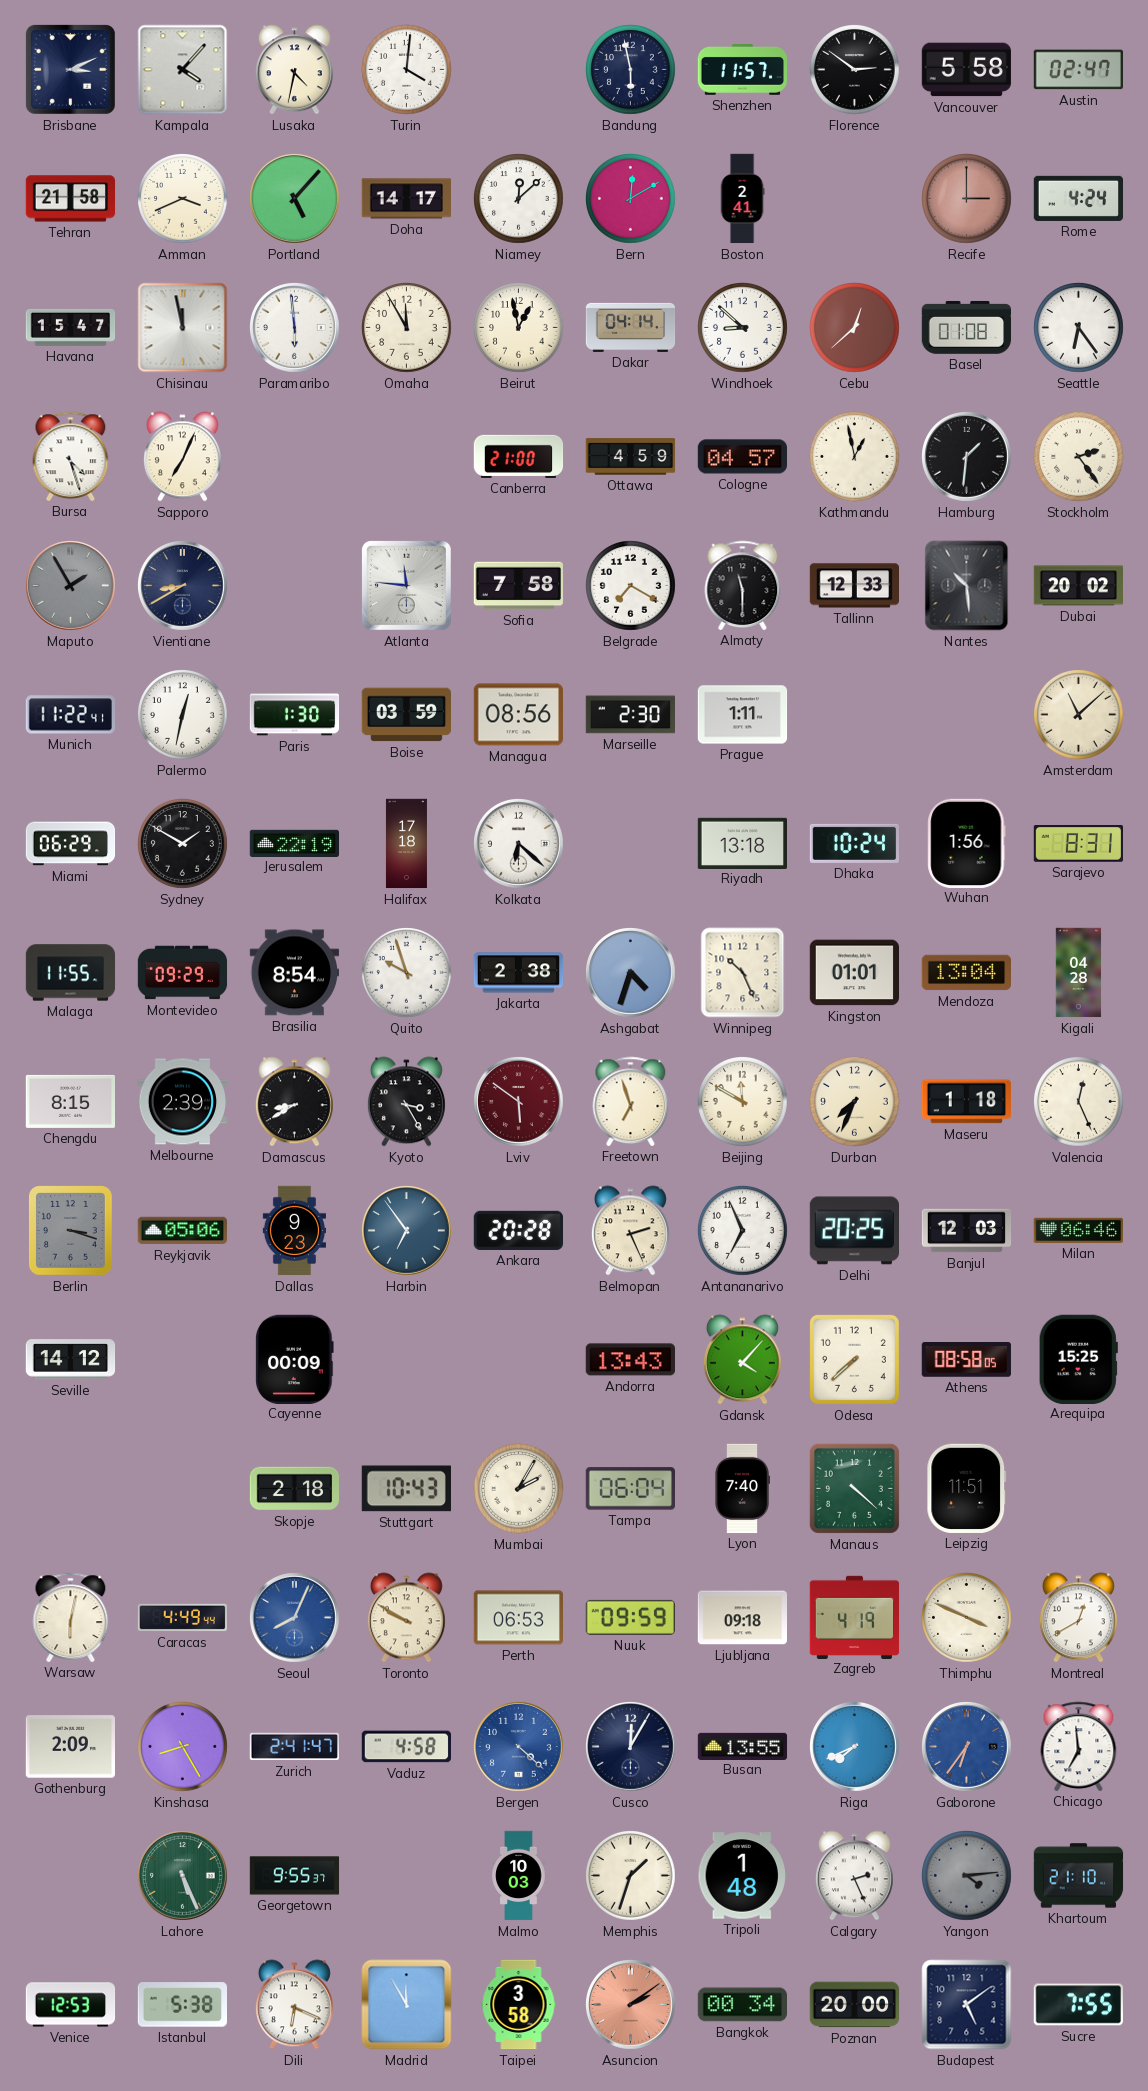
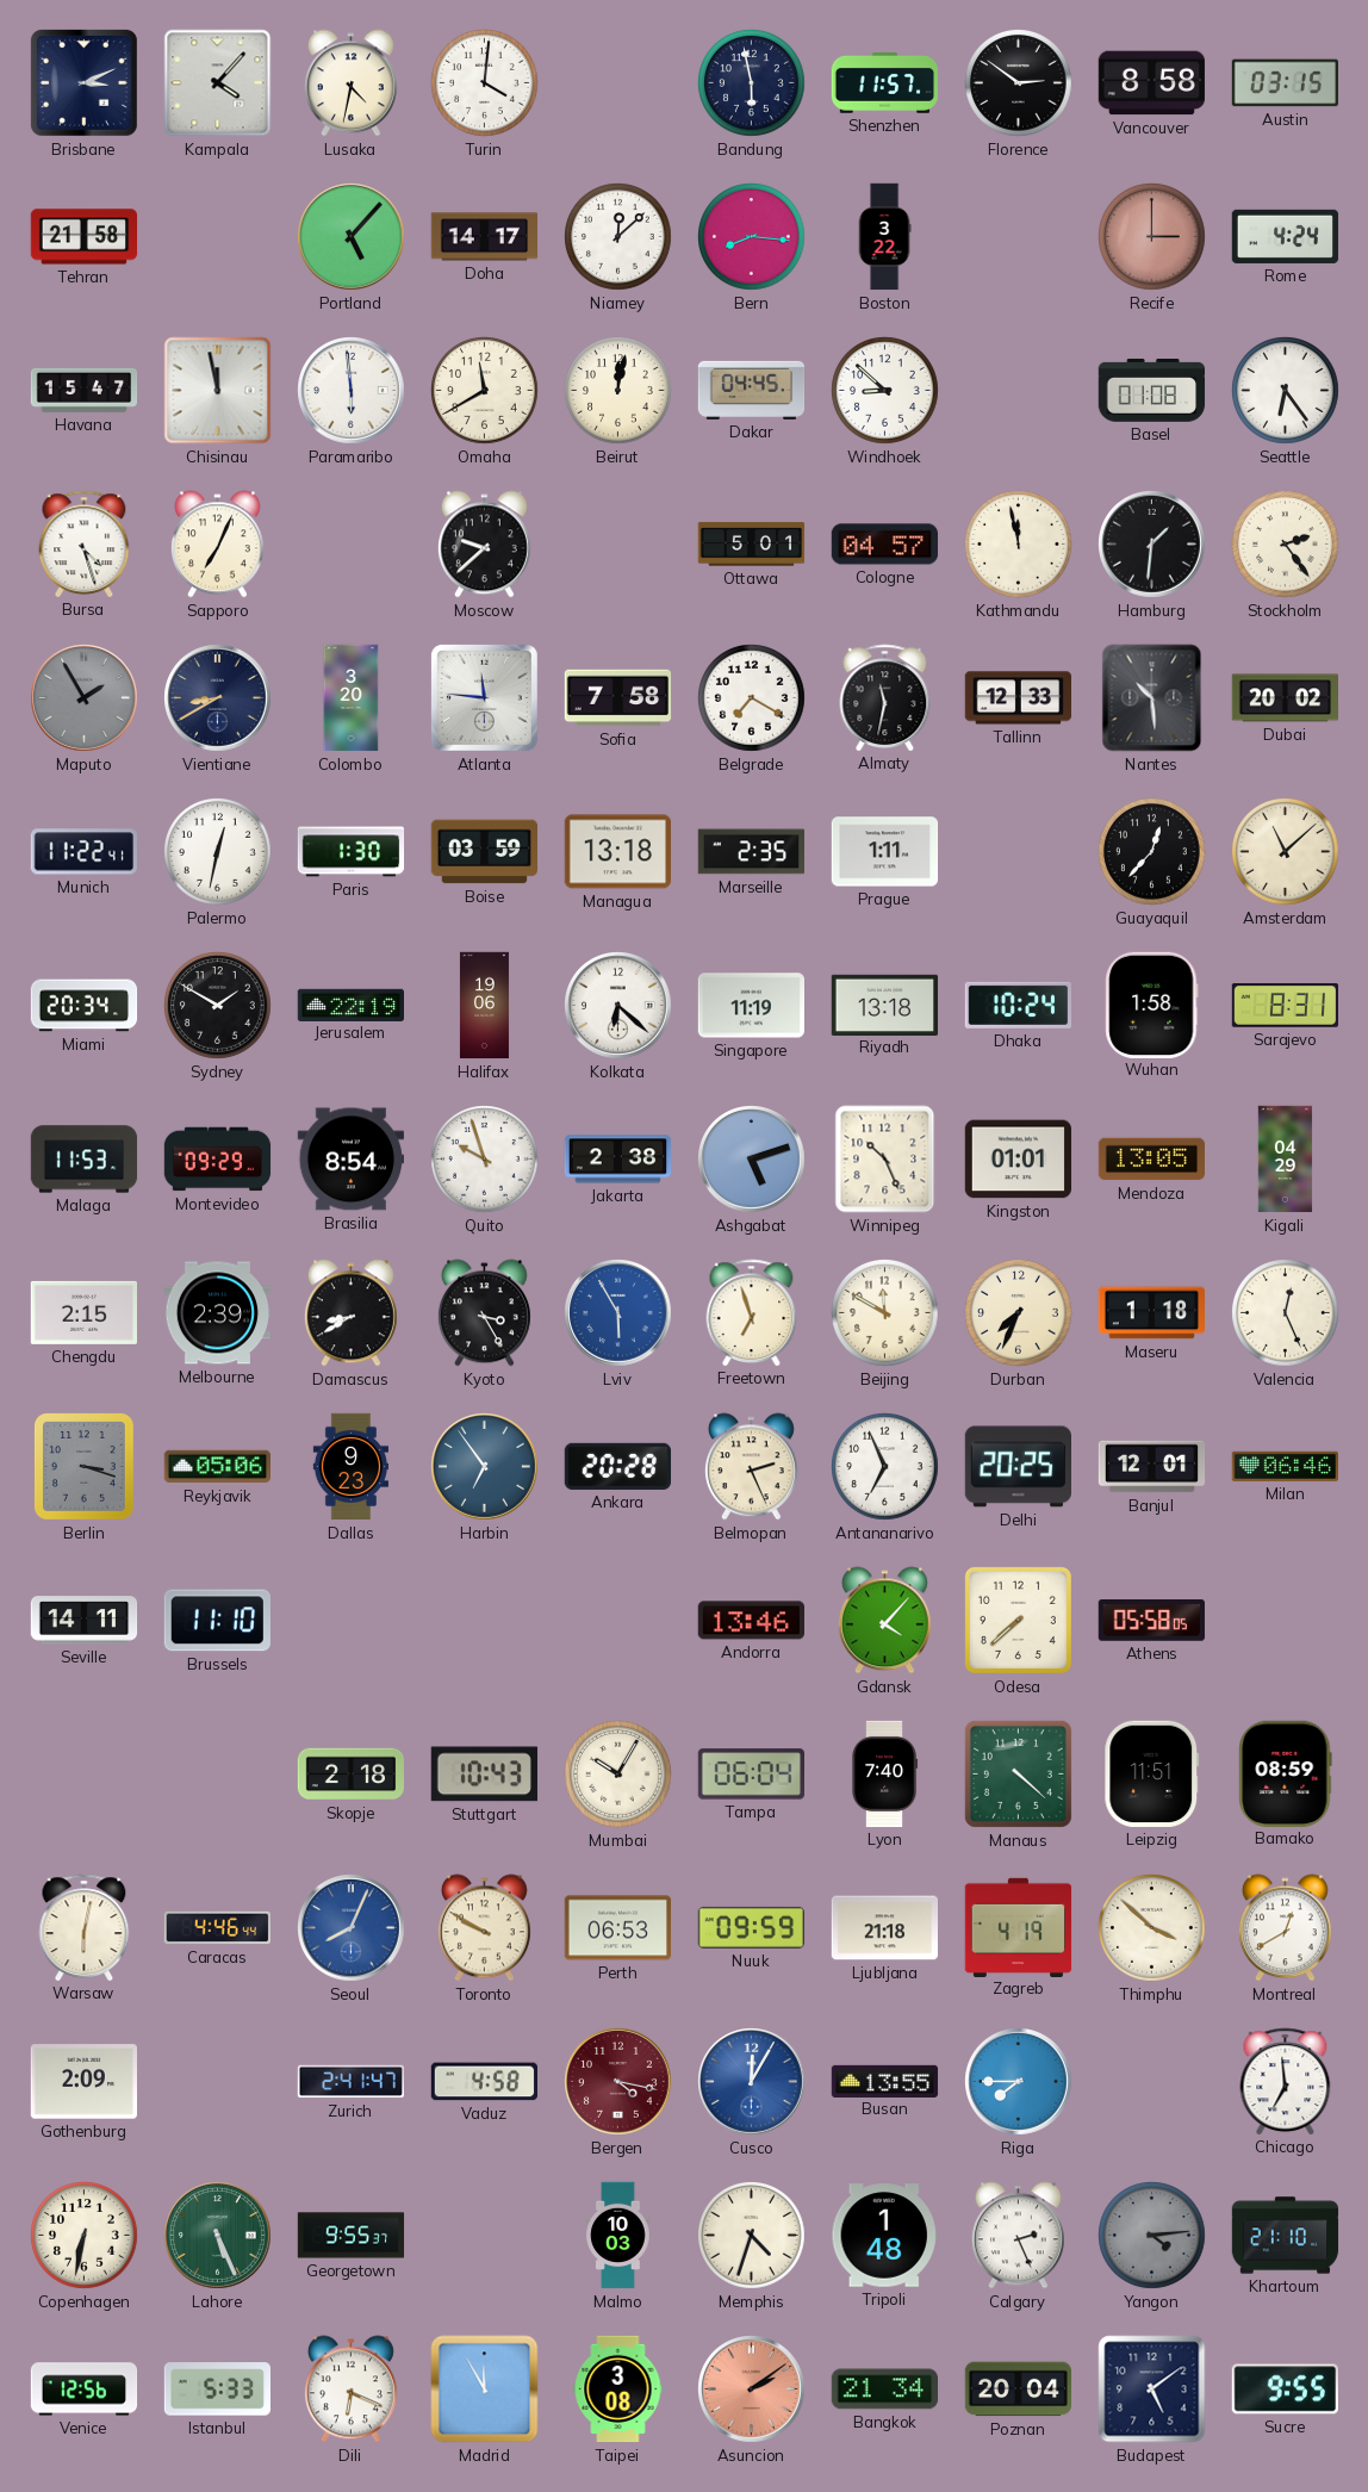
Vancouver: 5:58 -> 8:58 (1151, 83)
Austin: 02:47 -> 03:15 (1285, 83)
Amman: 3:41 -> none (183, 199)
Bern: 12:10 -> 8:16 (752, 237)
Boston: 2:41 -> 3:22 (884, 237)
Omaha: 11:55 -> 11:40 (485, 391)
Beirut: 12:58 -> 12:02 (618, 391)
Dakar: 04:14 -> 04:45 (752, 390)
Cebu: 12:38 -> none (855, 328)
Moscow: none -> 9:38 (484, 545)
Canberra: 21:00 -> none (519, 456)
Ottawa: 4:59 -> 5:01 (752, 545)
Kathmandu: 12:58 -> 11:58 (1019, 545)
Colombo: none -> 3:20 (352, 698)
Almaty: 11:30 -> 11:32 (885, 697)
Managua: 08:56 -> 13:18 (617, 852)
Marseille: 2:30 -> 2:35 (751, 852)
Guayaquil: none -> 12:37 (1152, 852)
Miami: 06:29 -> 20:34 (85, 1006)
Halifax: 17:18 -> 19:06 (484, 1006)
Singapore: none -> 11:19 (751, 1006)
Wuhan: 1:56 -> 1:58 (1152, 1005)
Malaga: 11:55 -> 11:53 (85, 1160)
Ashgabat: 4:33 -> 5:12 (752, 1160)
Mendoza: 13:04 -> 13:05 (1151, 1160)
Kigali: 04:28 -> 04:29 (1286, 1160)
Chengdu: 8:15 -> 2:15 (83, 1312)
Lviv: 5:51 -> 5:55 (618, 1313)
Lviv dial: burgundy -> blue (618, 1313)
Banjul: 12:03 -> 12:01 (1152, 1467)
Seville: 14:12 -> 14:11 (85, 1621)
Brussels: none -> 11:10 (217, 1621)
Cayenne: 00:09 -> none (295, 1359)
Andorra: 13:43 -> 13:46 (751, 1621)
Athens: 08:58 -> 05:58 (1151, 1621)
Arequipa: 15:25 -> none (1078, 1359)
Mumbai: 2:05 -> 10:05 (618, 1775)
Bamako: none -> 08:59 (1286, 1773)
Caracas: 4:49 -> 4:46 (217, 1928)
Ljubljana: 09:18 -> 21:18 (884, 1928)
Thimphu: 3:49 -> 3:52 (1152, 1928)
Kinshasa: 8:25 -> none (183, 1747)
Bergen: 4:22 -> 4:17 (618, 2082)
Bergen dial: blue -> burgundy (618, 2082)
Cusco dial: navy -> blue (752, 2082)
Riga: 7:41 -> 7:45 (1019, 2082)
Gaborone: 6:36 -> none (967, 1747)
Copenhagen: none -> 6:32 (85, 2236)
Memphis: 1:33 -> 4:33 (752, 2236)
Venice: 12:53 -> 12:56 (85, 2390)
Istanbul: 5:38 -> 5:33 (217, 2390)
Taipei: 3:58 -> 3:08 (618, 2390)
Bangkok: 00:34 -> 21:34 (884, 2390)
Poznan: 20:00 -> 20:04 (1019, 2390)
Sucre: 7:55 -> 9:55 (1285, 2390)
